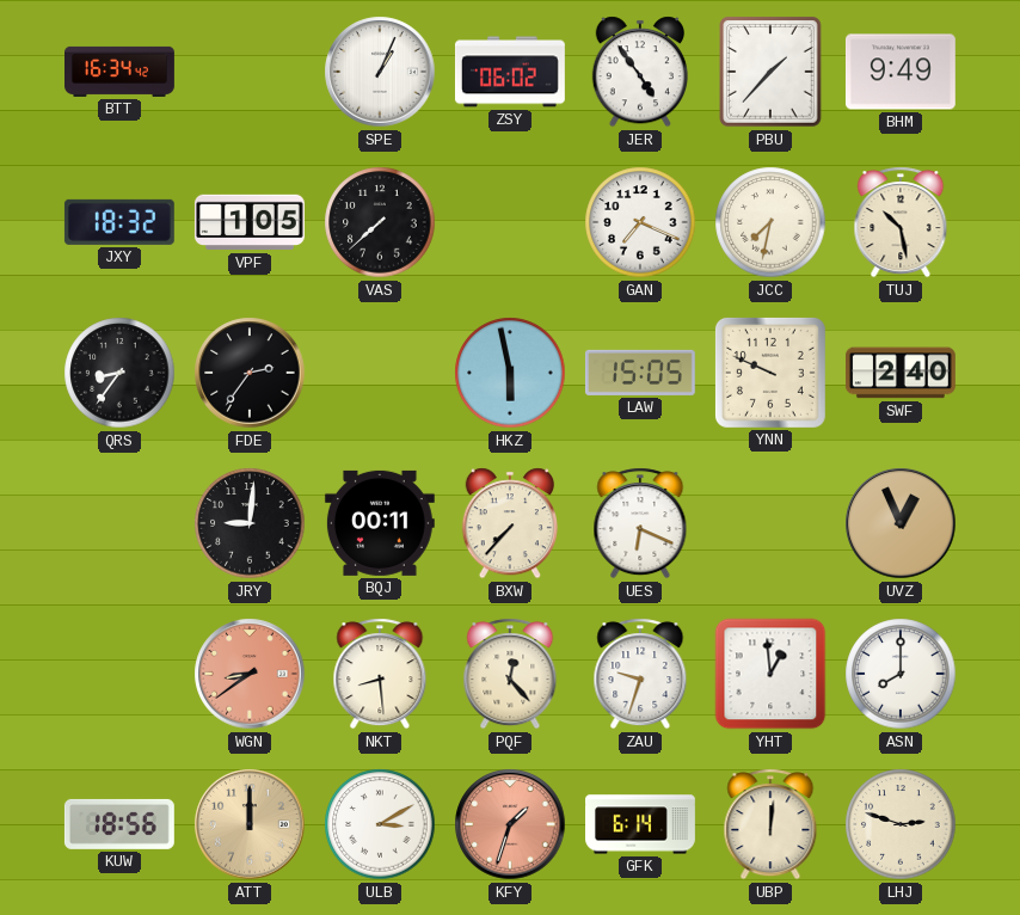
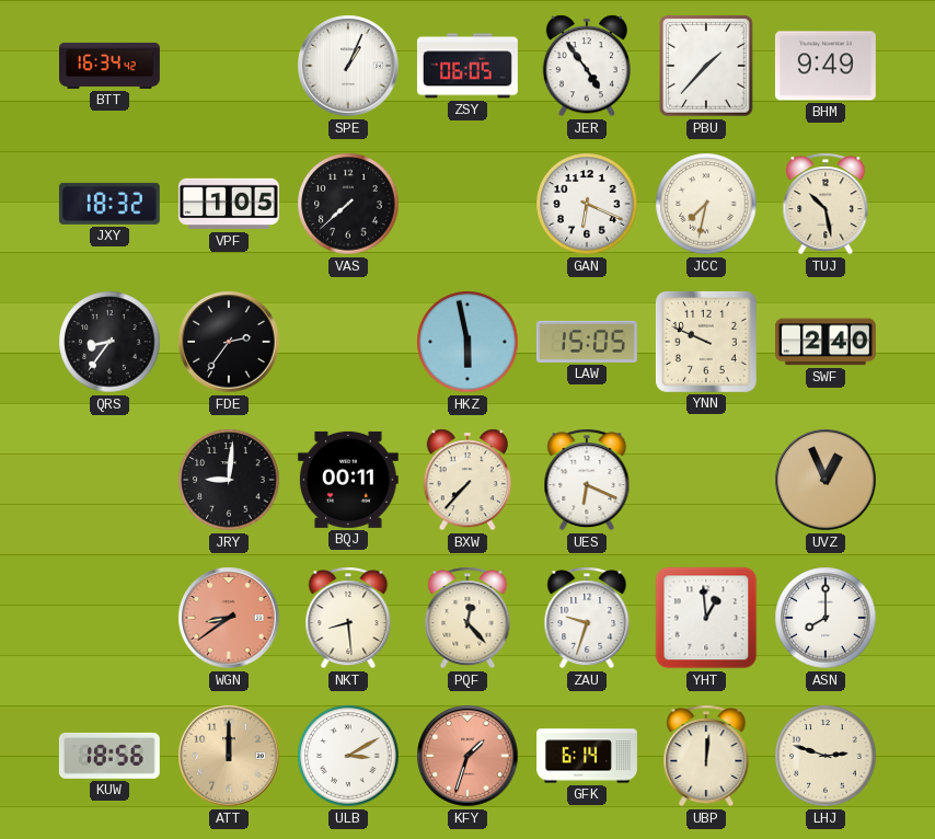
ZSY: 06:02 -> 06:05 (467, 66)
GAN: 7:19 -> 6:19 (587, 204)
